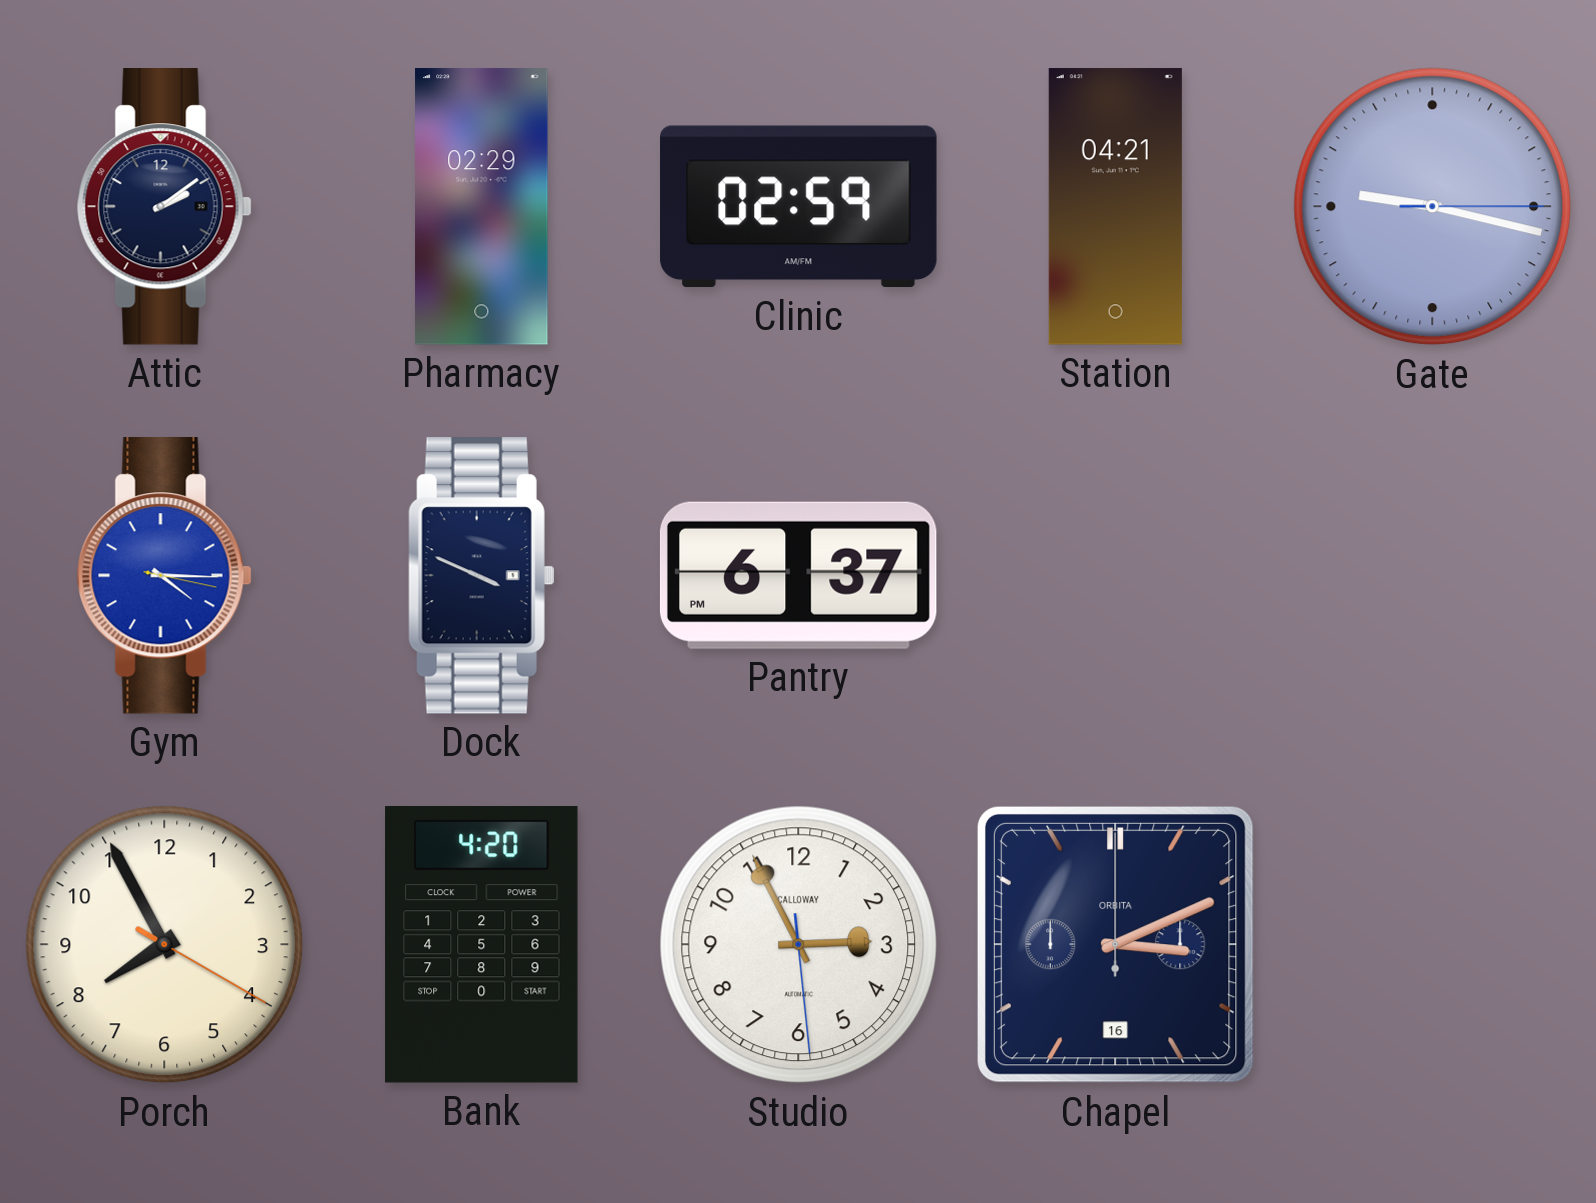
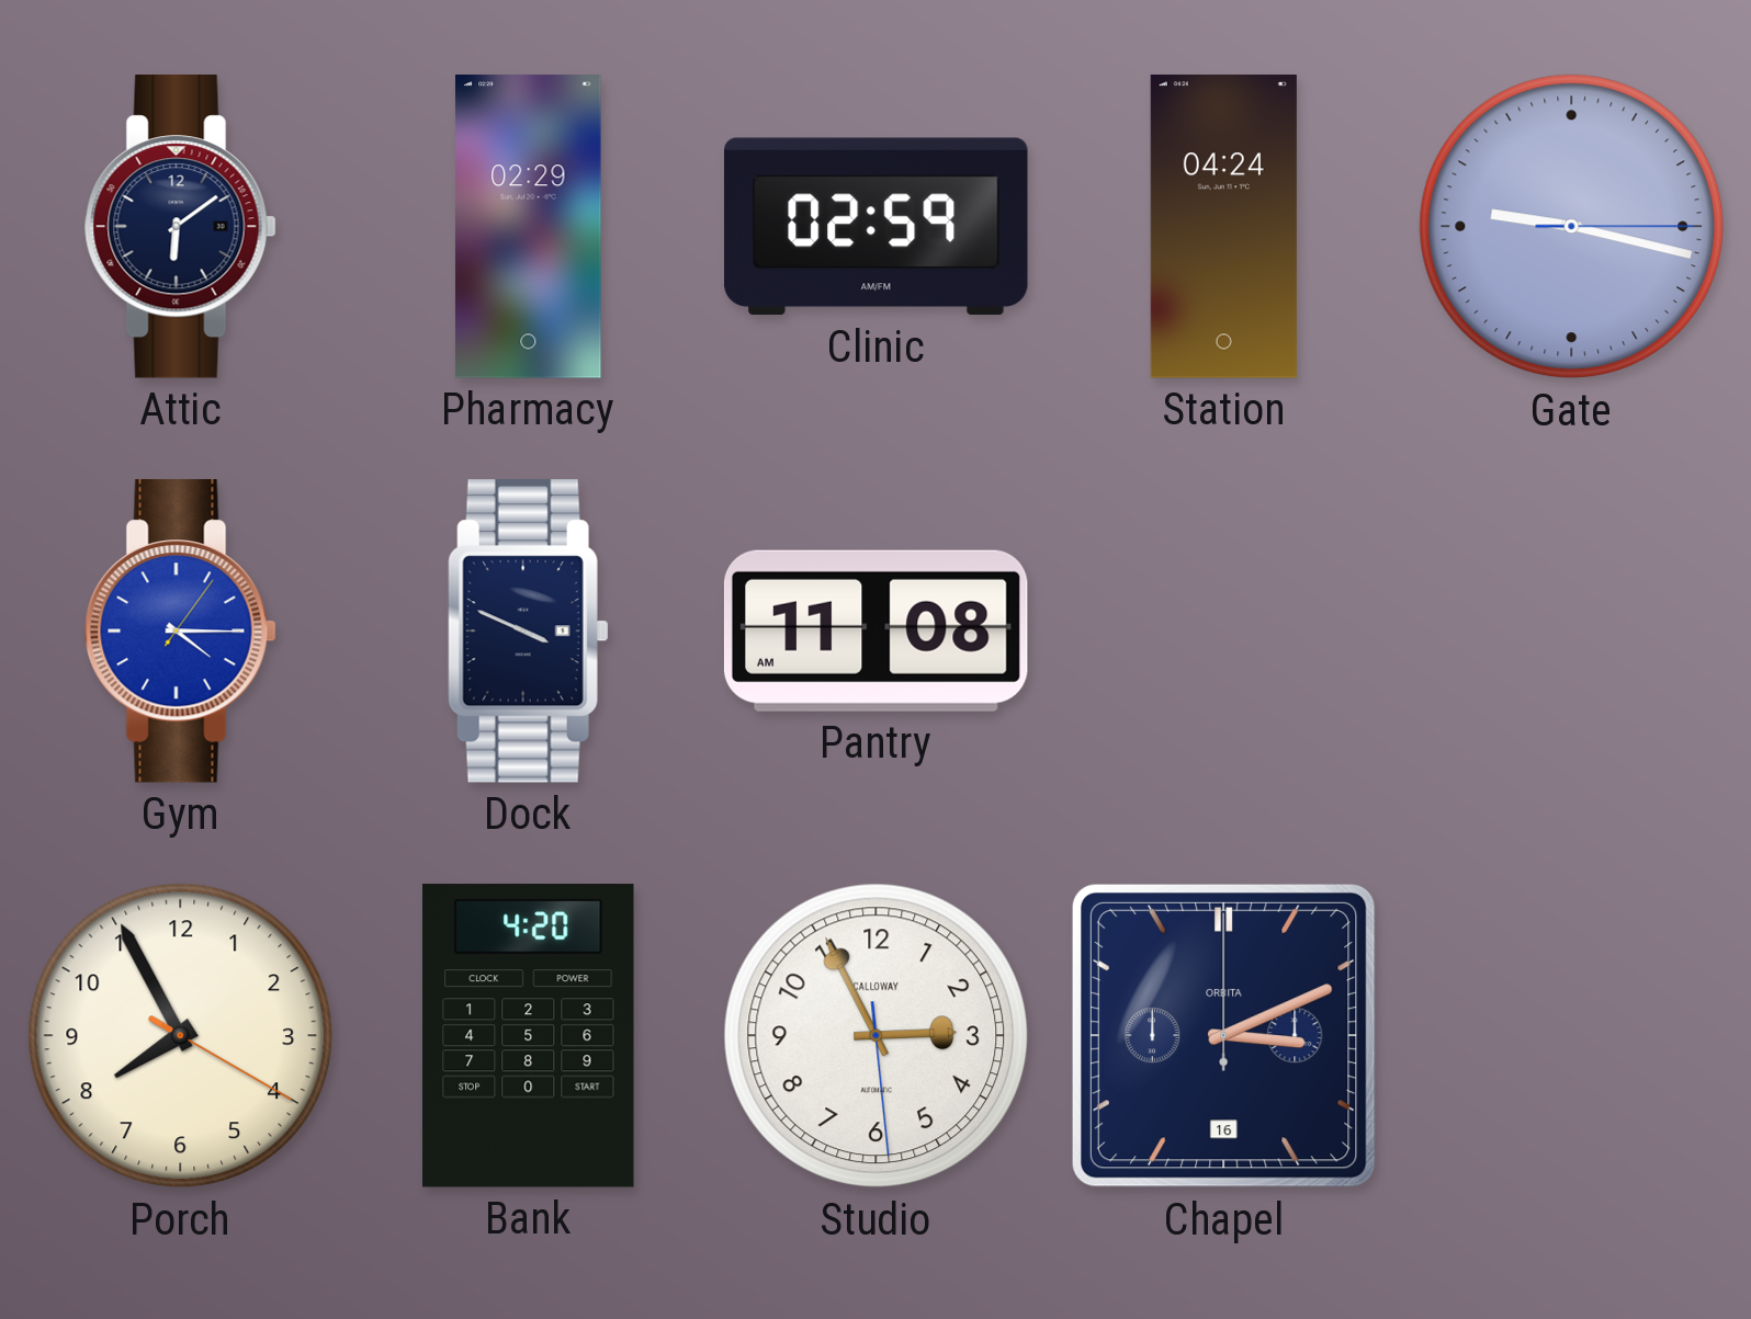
Attic: 2:09 -> 6:09 (180, 227)
Station: 04:21 -> 04:24 (1223, 227)
Gym: 4:15:17 -> 4:15:06 (180, 632)
Pantry: 6:37 -> 11:08 (875, 630)
